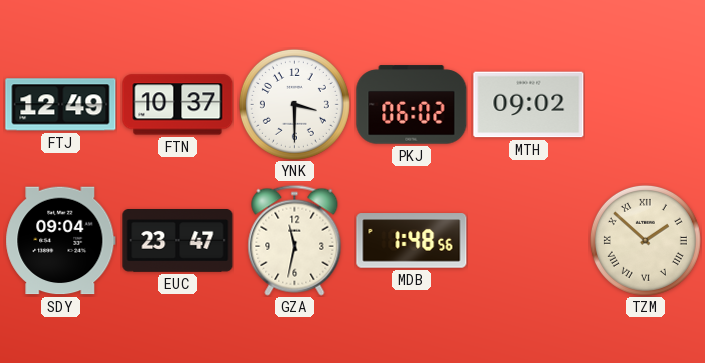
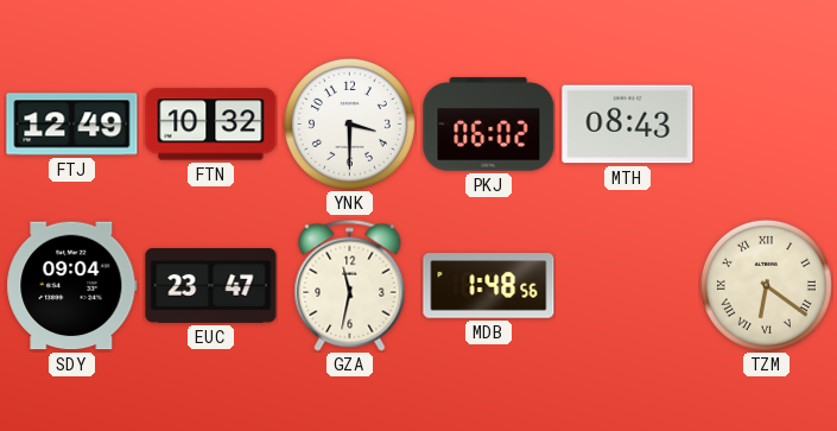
FTN: 10:37 -> 10:32 (211, 125)
MTH: 09:02 -> 08:43 (628, 125)
TZM: 1:52 -> 6:21 (766, 285)
